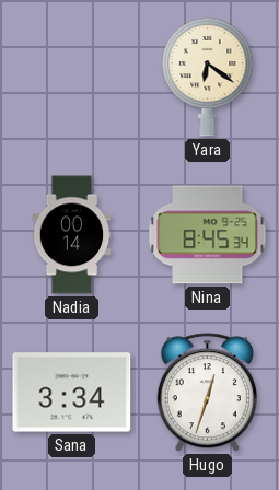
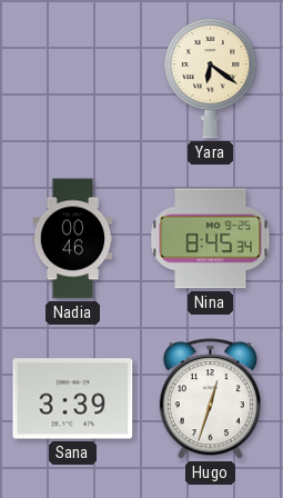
Nadia: 00:14 -> 00:46 (73, 239)
Sana: 3:34 -> 3:39 (73, 399)
